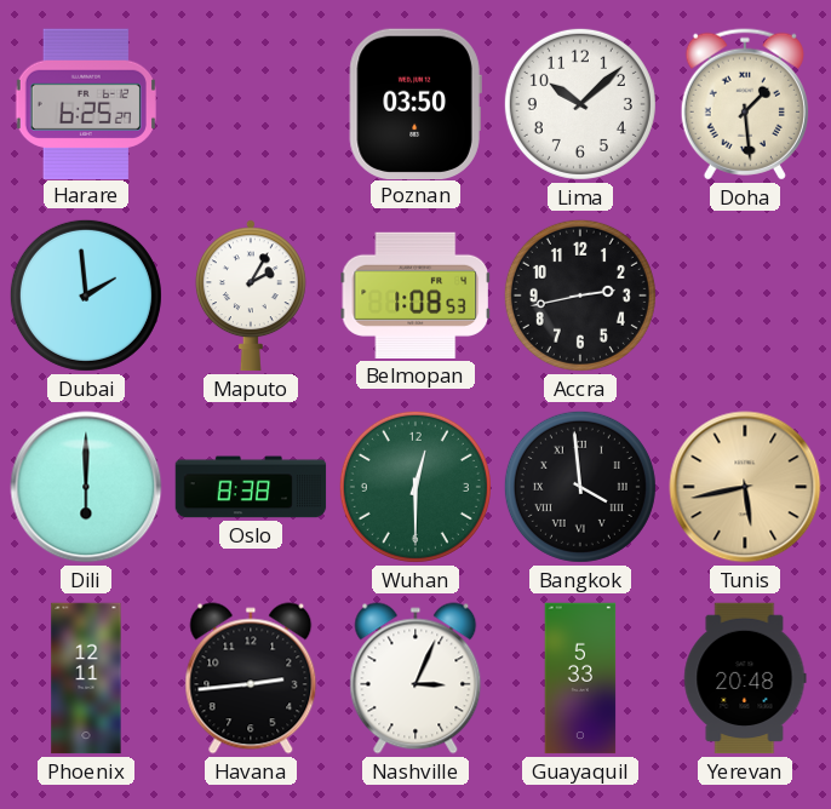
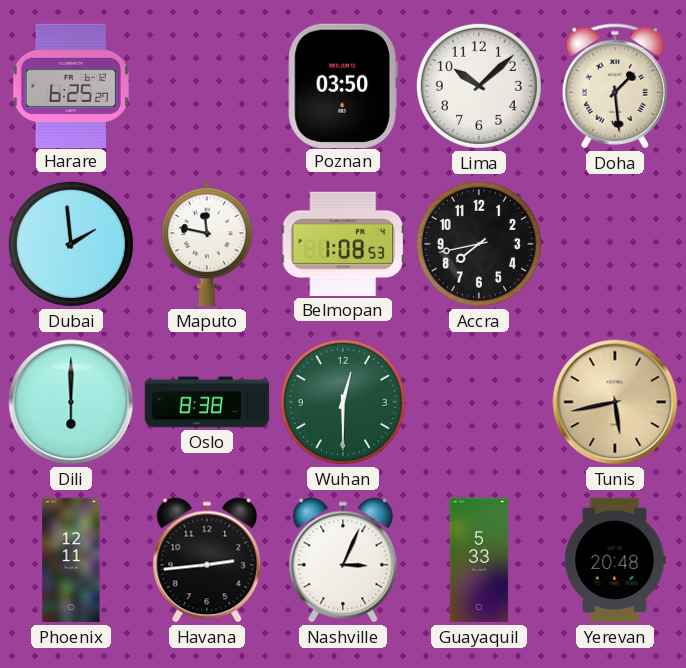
Maputo: 2:05 -> 11:47 (207, 244)
Accra: 2:43 -> 7:43 (479, 244)
Bangkok: 3:59 -> none (580, 487)
